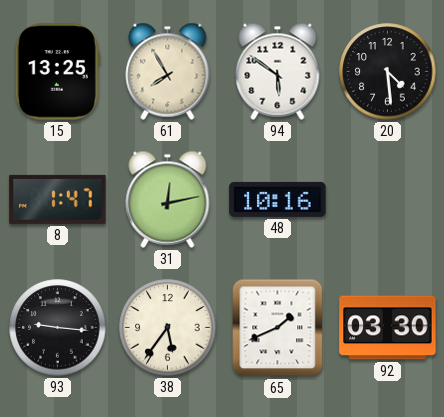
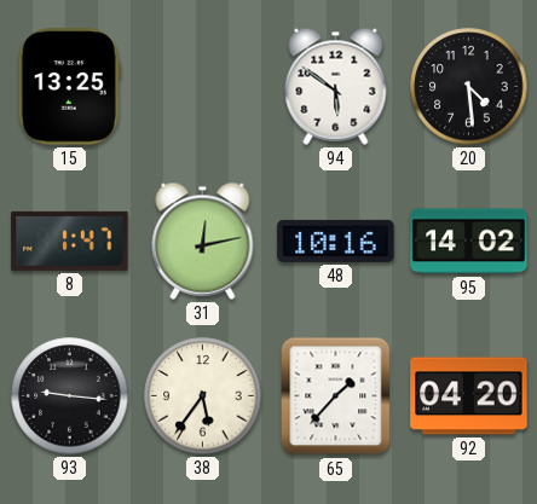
61: 7:55 -> none (168, 71)
95: none -> 14:02 (469, 242)
65: 1:41 -> 1:37 (336, 396)
92: 03:30 -> 04:20 (469, 396)
